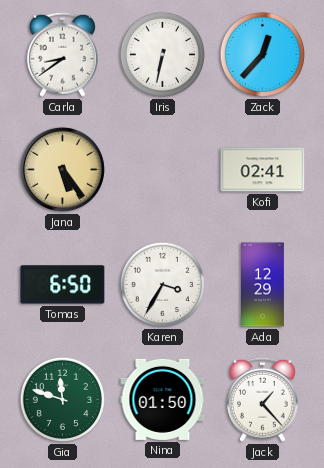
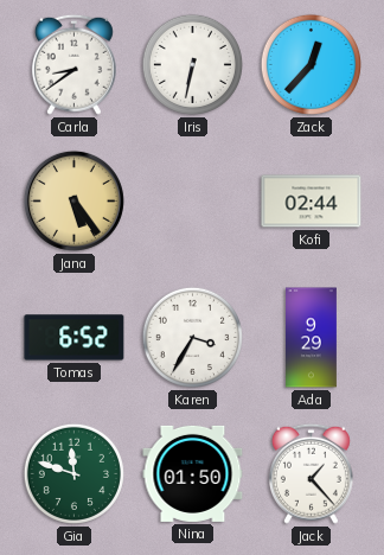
Kofi: 02:41 -> 02:44 (312, 202)
Tomas: 6:50 -> 6:52 (75, 338)
Ada: 12:29 -> 9:29 (312, 338)
